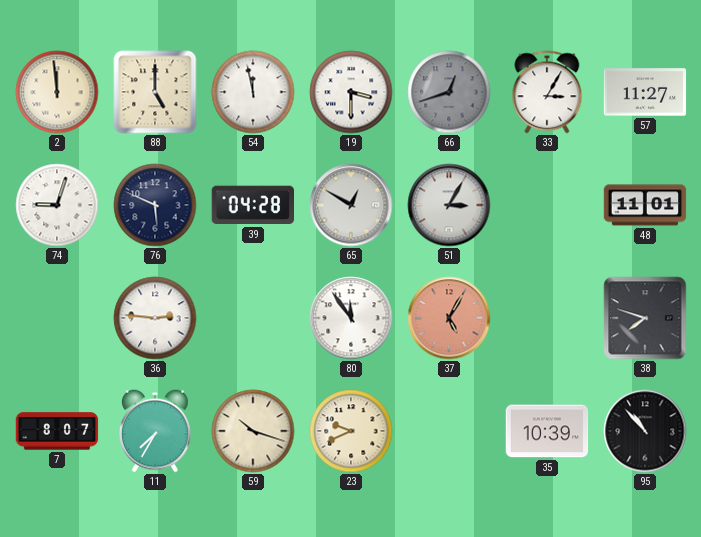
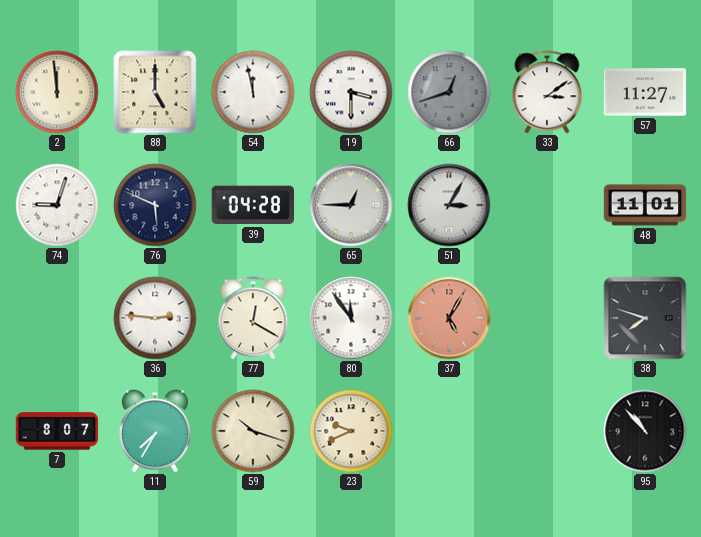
33: 3:05 -> 3:09 (547, 92)
65: 12:50 -> 12:45 (351, 205)
77: none -> 12:20 (253, 318)
35: 10:39 -> none (547, 431)
